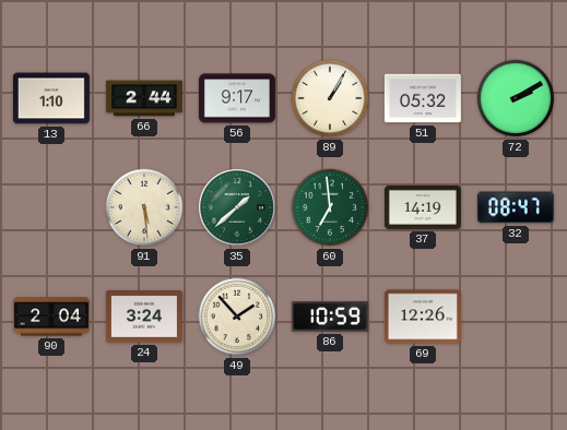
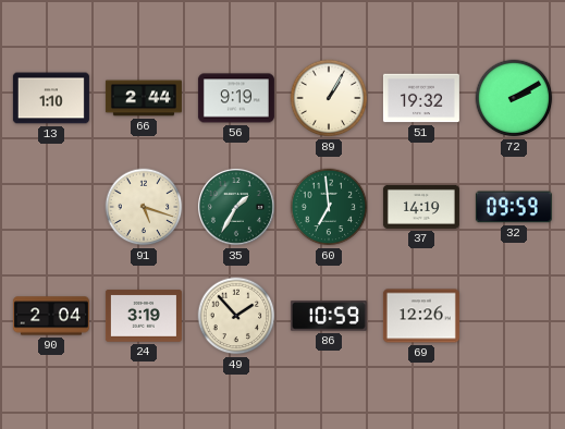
56: 9:17 -> 9:19 (236, 98)
51: 05:32 -> 19:32 (421, 98)
91: 5:29 -> 5:18 (144, 207)
35: 1:38 -> 1:35 (236, 207)
32: 08:47 -> 09:59 (514, 207)
24: 3:24 -> 3:19 (144, 316)
